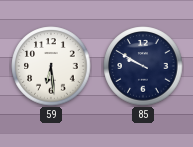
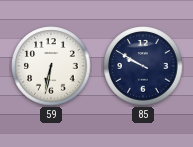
59: 6:29 -> 6:32 (51, 66)
